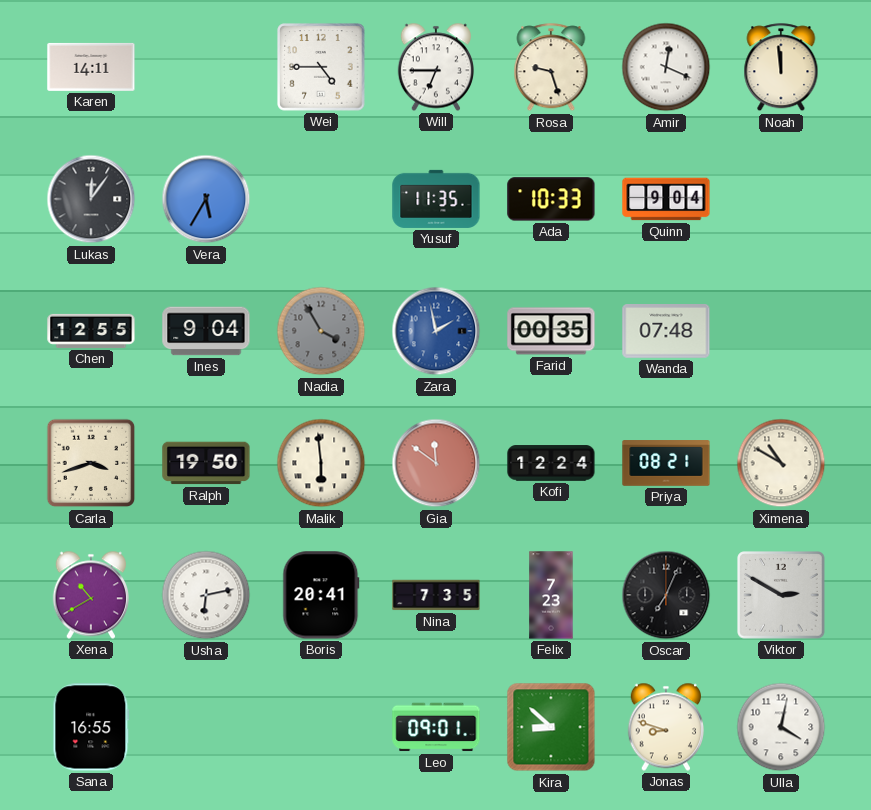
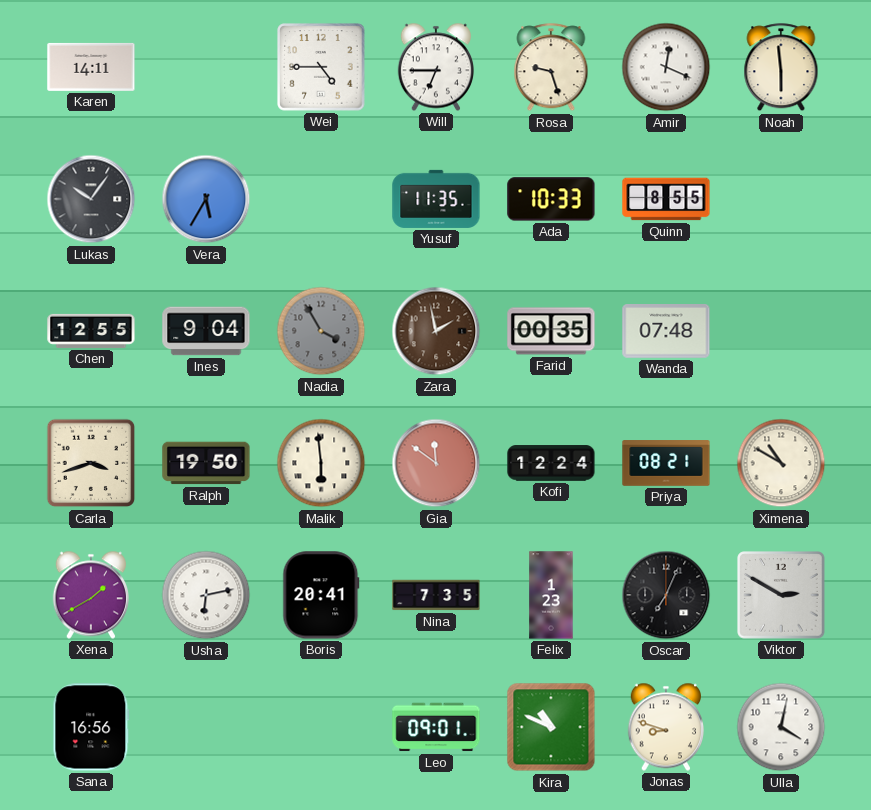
Noah: 11:59 -> 5:59 (781, 68)
Lukas: 12:06 -> 10:06 (91, 199)
Quinn: 9:04 -> 8:55 (666, 199)
Zara dial: blue -> brown (436, 331)
Xena: 10:40 -> 1:40 (90, 595)
Felix: 7:23 -> 1:23 (551, 595)
Sana: 16:55 -> 16:56 (91, 727)
Kira: 8:52 -> 10:49 (551, 727)
